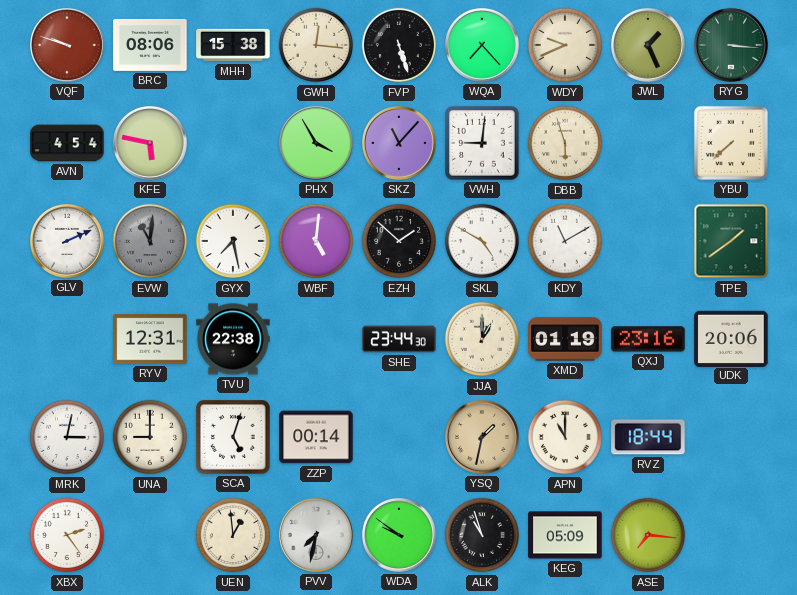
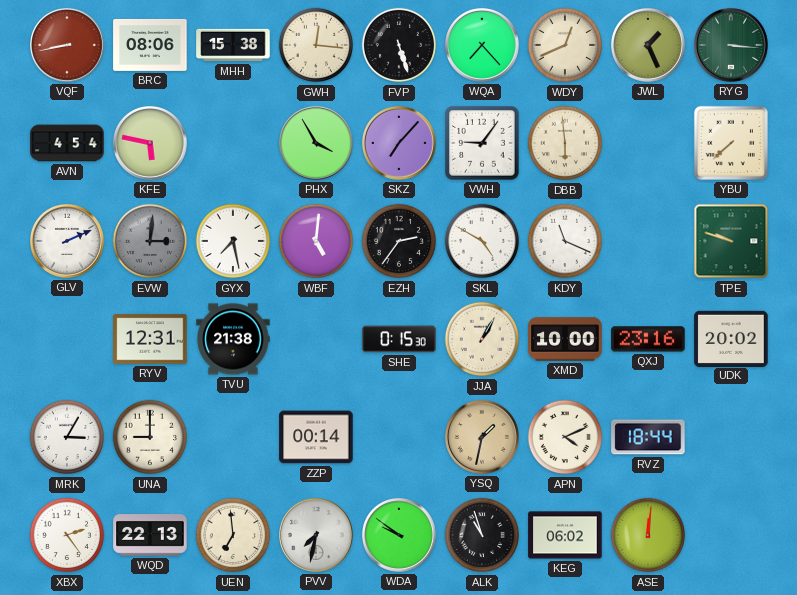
VQF: 9:48 -> 8:43 (68, 46)
WDY: 9:41 -> 12:41 (565, 45)
SKZ: 11:07 -> 7:07 (400, 144)
VWH: 9:01 -> 9:06 (482, 143)
DBB: 5:57 -> 5:59 (565, 143)
EVW: 11:01 -> 3:01 (150, 241)
EZH: 1:52 -> 2:36 (399, 241)
KDY: 11:10 -> 11:19 (565, 241)
TPE: 1:39 -> 9:48 (731, 241)
TVU: 22:38 -> 21:38 (233, 339)
SHE: 23:44 -> 0:15 (399, 339)
JJA: 1:00 -> 1:05 (482, 339)
XMD: 01:19 -> 10:00 (565, 339)
UDK: 20:06 -> 20:02 (731, 338)
MRK: 3:02 -> 3:05 (67, 437)
SCA: 5:03 -> none (233, 437)
APN: 11:00 -> 4:11 (565, 437)
WQD: none -> 22:13 (150, 535)
UEN: 12:59 -> 6:59 (233, 535)
KEG: 05:09 -> 06:02 (565, 535)
ASE: 7:16 -> 12:01 (648, 535)
